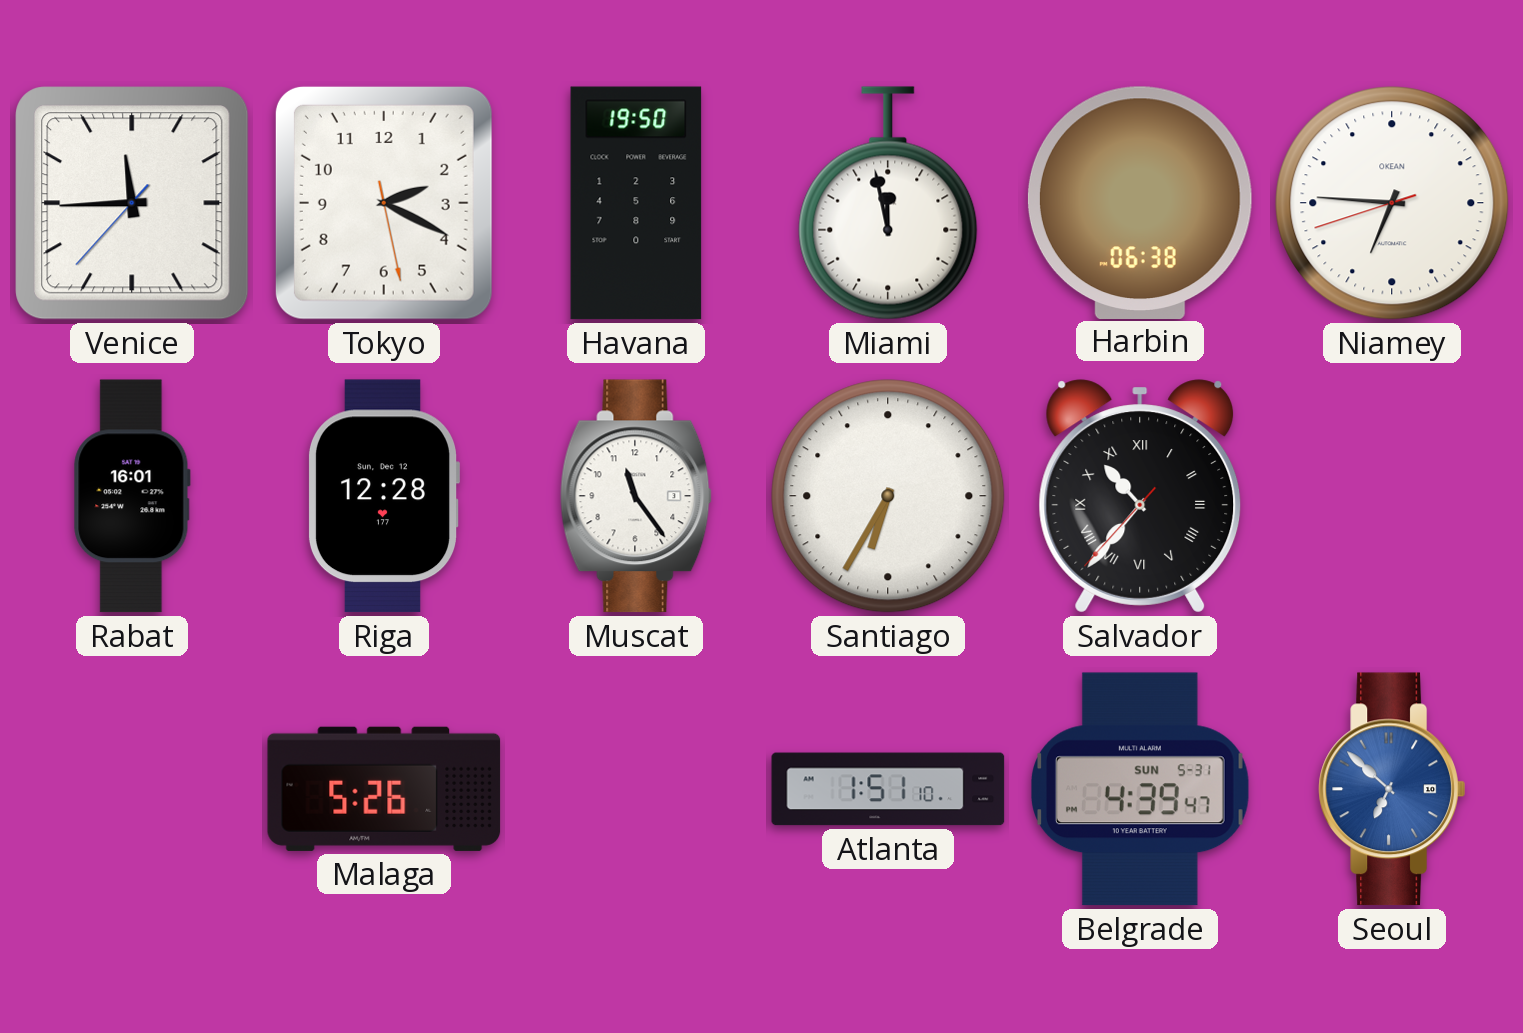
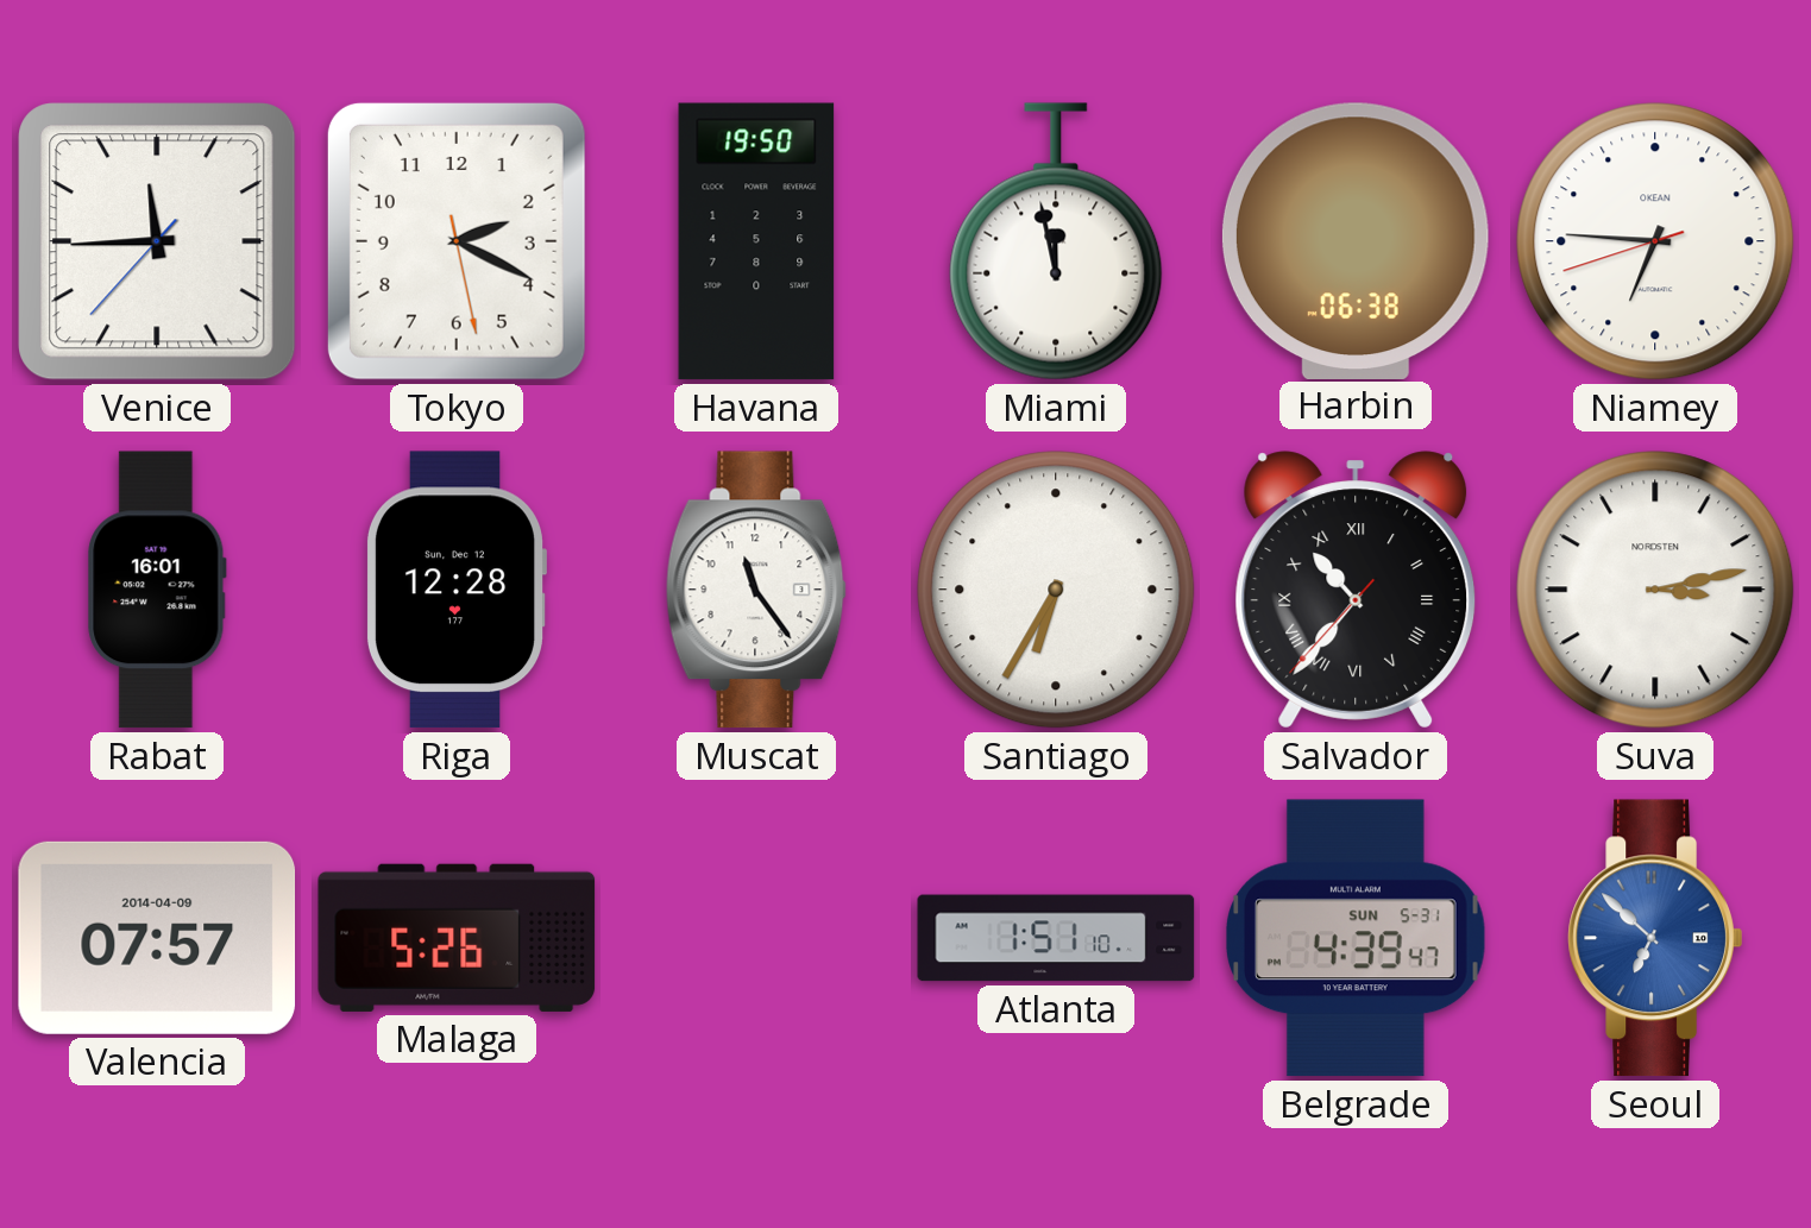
Suva: none -> 3:13 (1655, 590)
Valencia: none -> 07:57 (157, 938)
